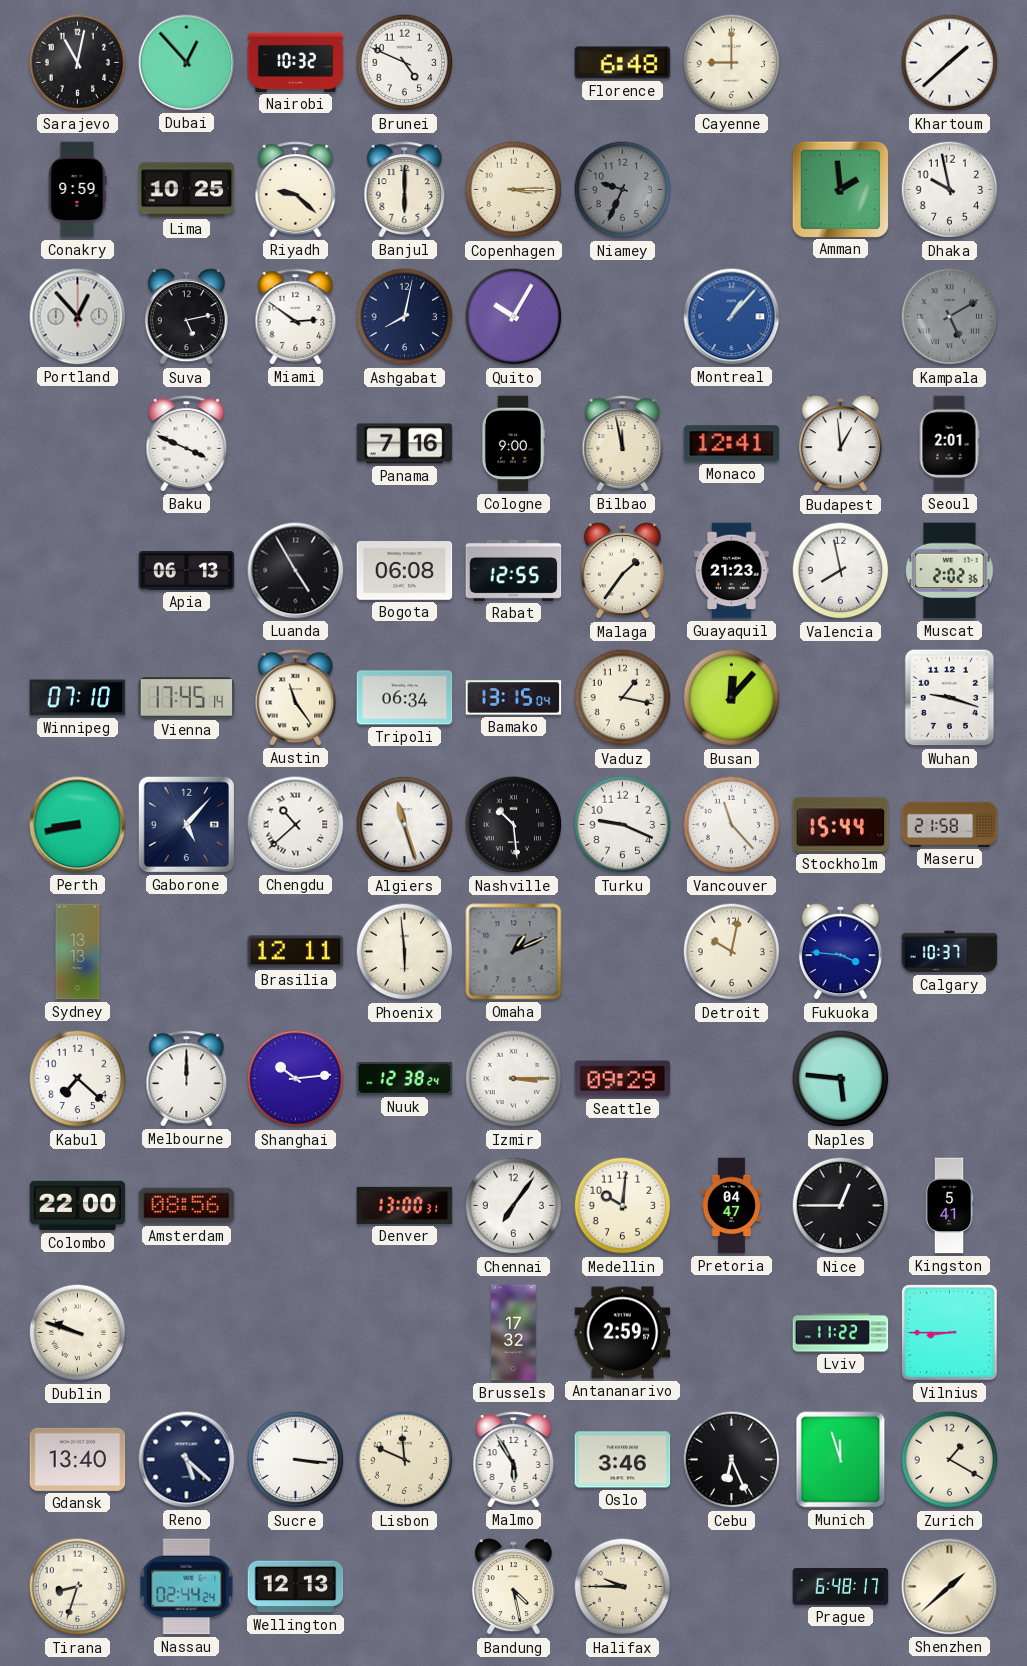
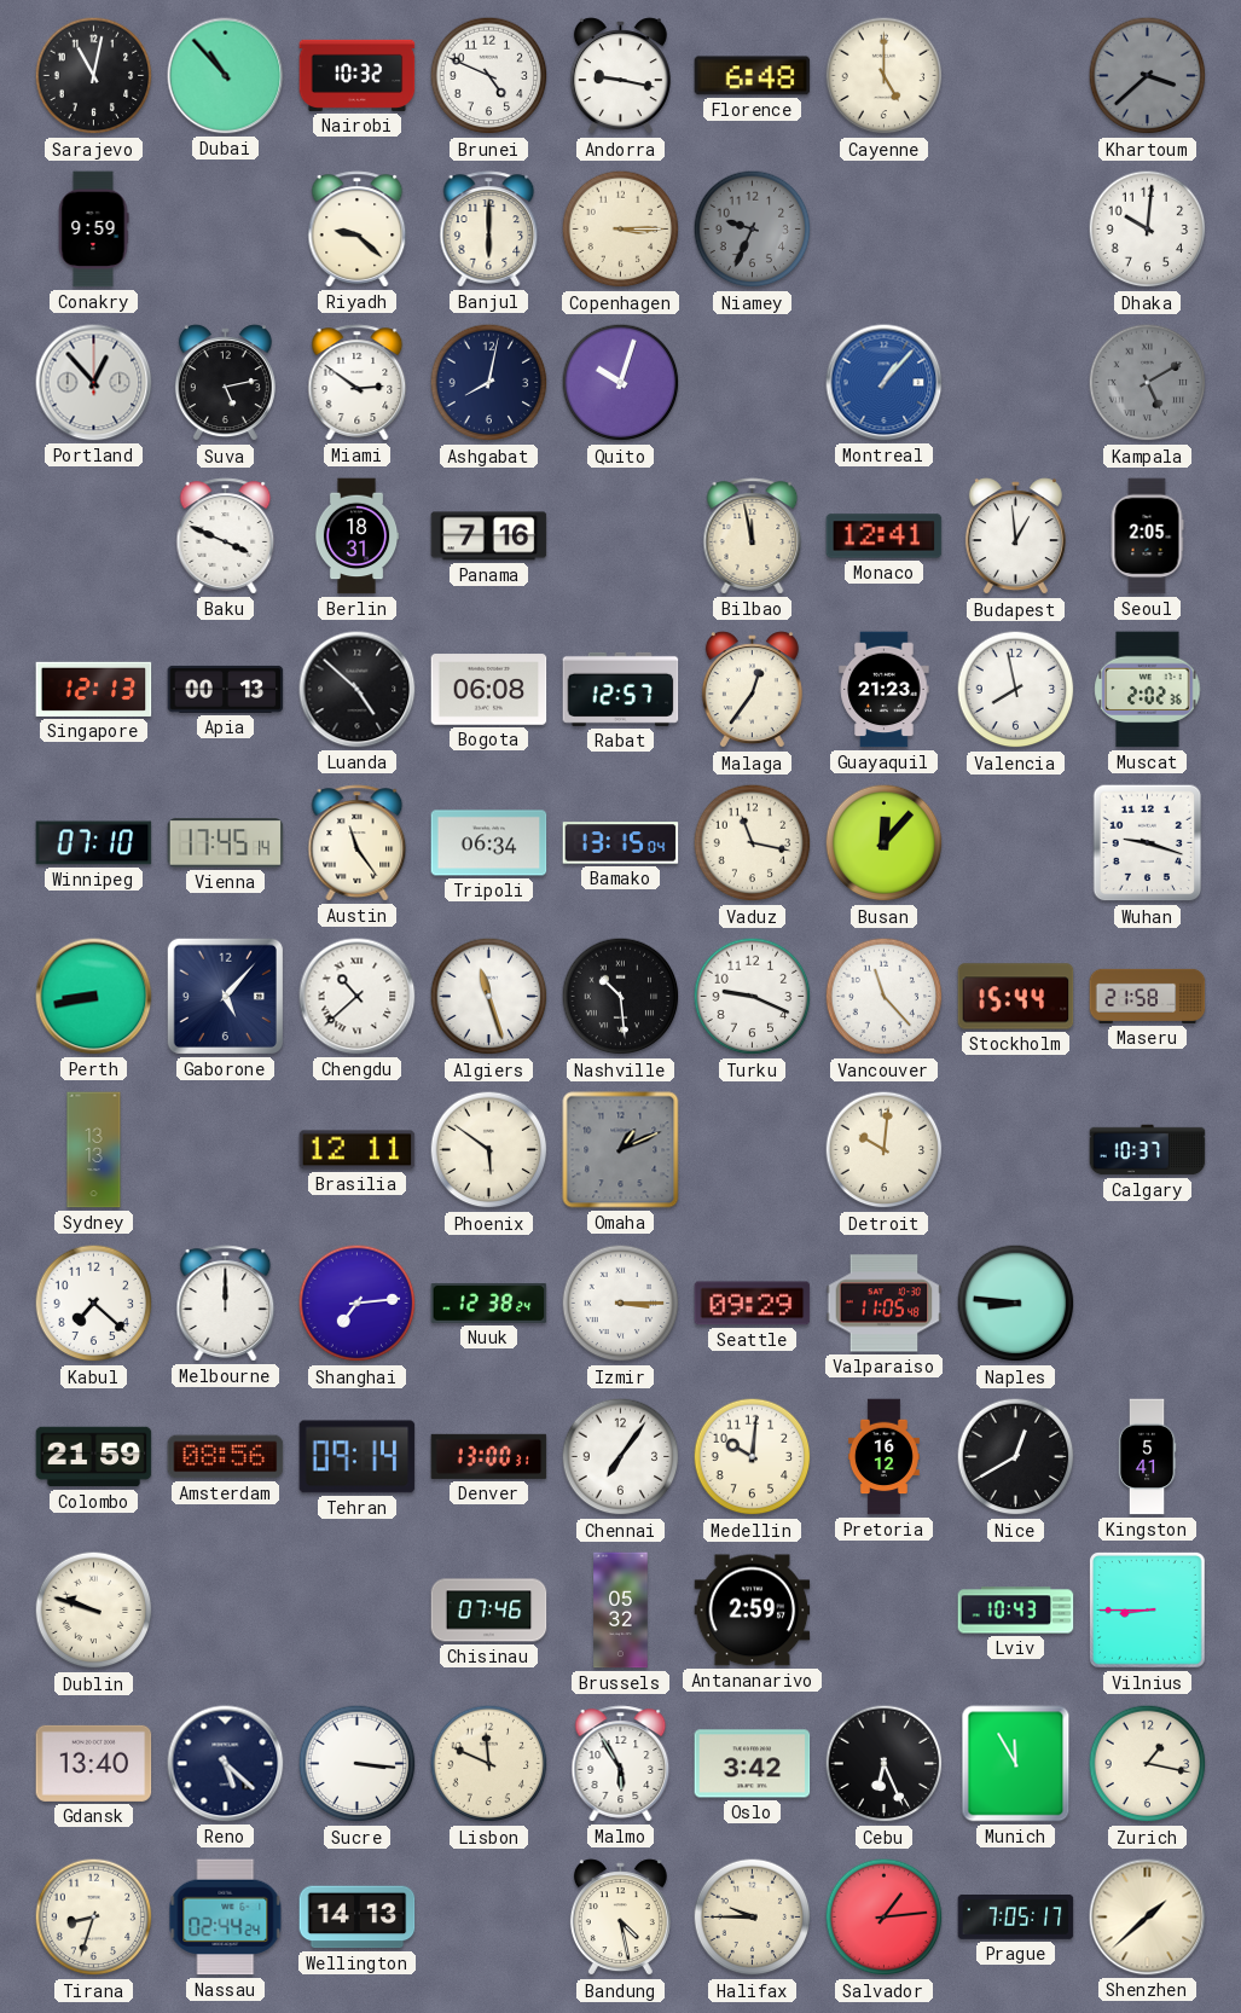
Dubai: 12:53 -> 10:53 (226, 76)
Andorra: none -> 9:17 (620, 76)
Cayenne: 9:00 -> 5:00 (885, 76)
Khartoum: 1:38 -> 3:38 (1148, 76)
Khartoum dial: white -> grey (1148, 76)
Lima: 10:25 -> none (187, 190)
Amman: 1:59 -> none (840, 189)
Dhaka: 9:58 -> 10:01 (1148, 230)
Quito: 10:05 -> 10:03 (621, 383)
Berlin: none -> 18:31 (356, 536)
Cologne: 9:00 -> none (513, 444)
Seoul: 2:01 -> 2:05 (1147, 536)
Singapore: none -> 12:13 (94, 689)
Apia: 06:13 -> 00:13 (226, 689)
Luanda: 4:55 -> 4:52 (358, 690)
Rabat: 12:55 -> 12:57 (621, 689)
Malaga: 1:36 -> 12:36 (752, 690)
Vaduz: 1:17 -> 11:17 (753, 843)
Phoenix: 5:59 -> 5:51 (489, 1150)
Detroit: 10:02 -> 10:01 (885, 1150)
Fukuoka: 3:46 -> none (840, 952)
Shanghai: 10:14 -> 7:14 (358, 1304)
Valparaiso: none -> 11:05 (885, 1304)
Naples: 5:46 -> 8:46 (1016, 1304)
Colombo: 22:00 -> 21:59 (94, 1457)
Tehran: none -> 09:14 (358, 1457)
Pretoria: 04:47 -> 16:12 (883, 1457)
Nice: 12:45 -> 12:40 (1016, 1457)
Chisinau: none -> 07:46 (489, 1611)
Brussels: 17:32 -> 05:32 (621, 1611)
Lviv: 11:22 -> 10:43 (1016, 1611)
Oslo: 3:46 -> 3:42 (753, 1764)
Munich: 11:57 -> 11:55 (1016, 1764)
Zurich: 1:20 -> 1:17 (1148, 1764)
Wellington: 12:13 -> 14:13 (358, 1918)
Salvador: none -> 1:14 (885, 1918)
Prague: 6:48 -> 7:05 (1016, 1918)
